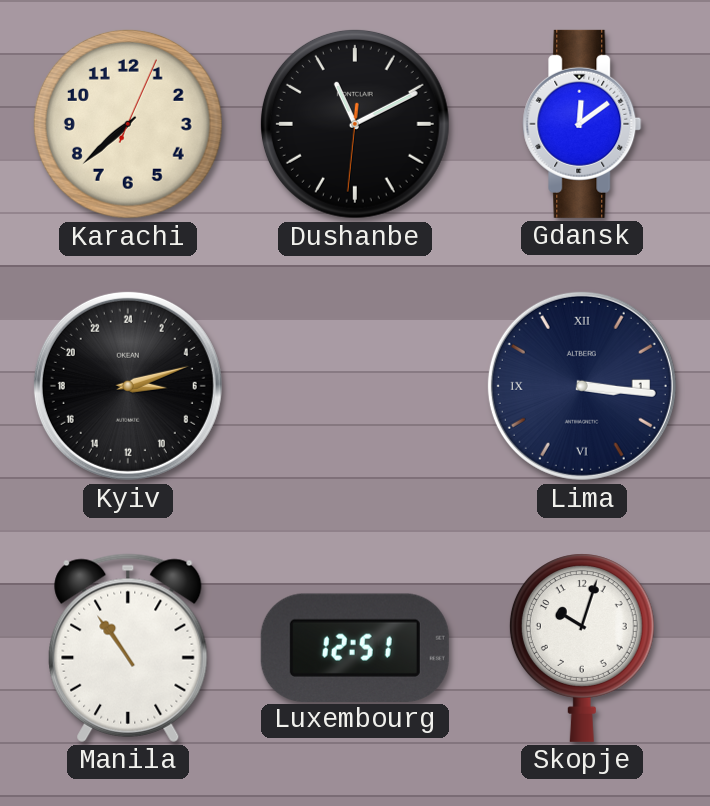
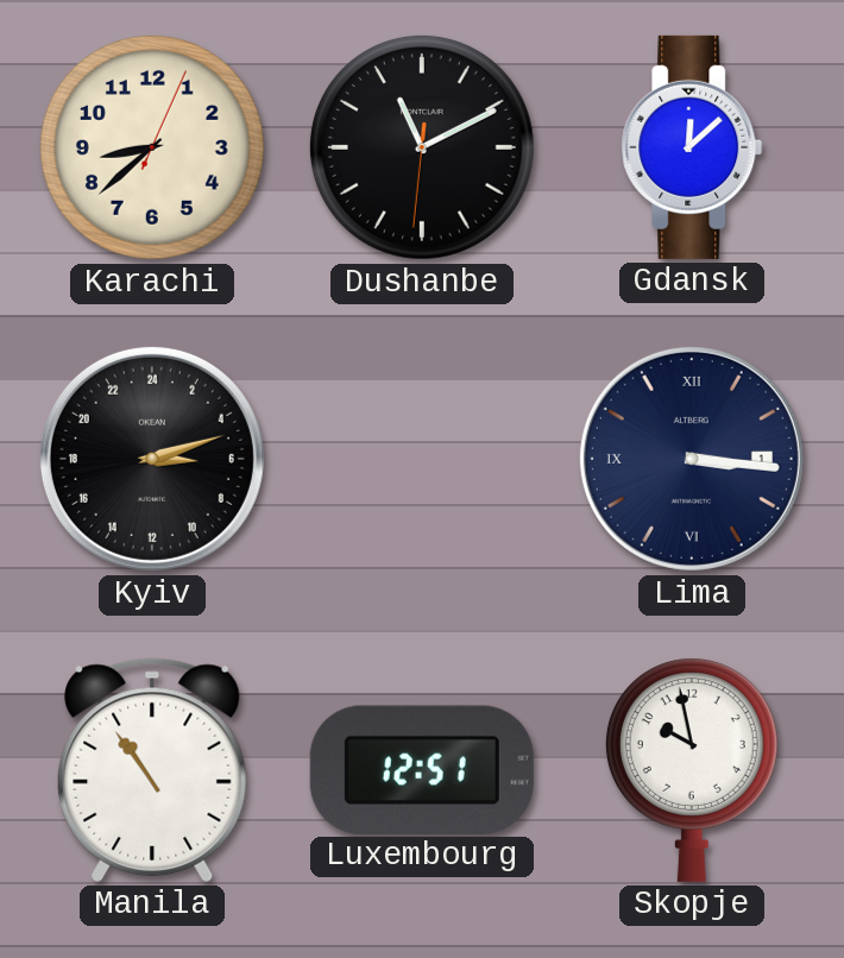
Karachi: 7:38 -> 8:38 (152, 147)
Gdansk: 12:09 -> 12:08 (692, 147)
Skopje: 10:03 -> 9:58 (692, 770)
